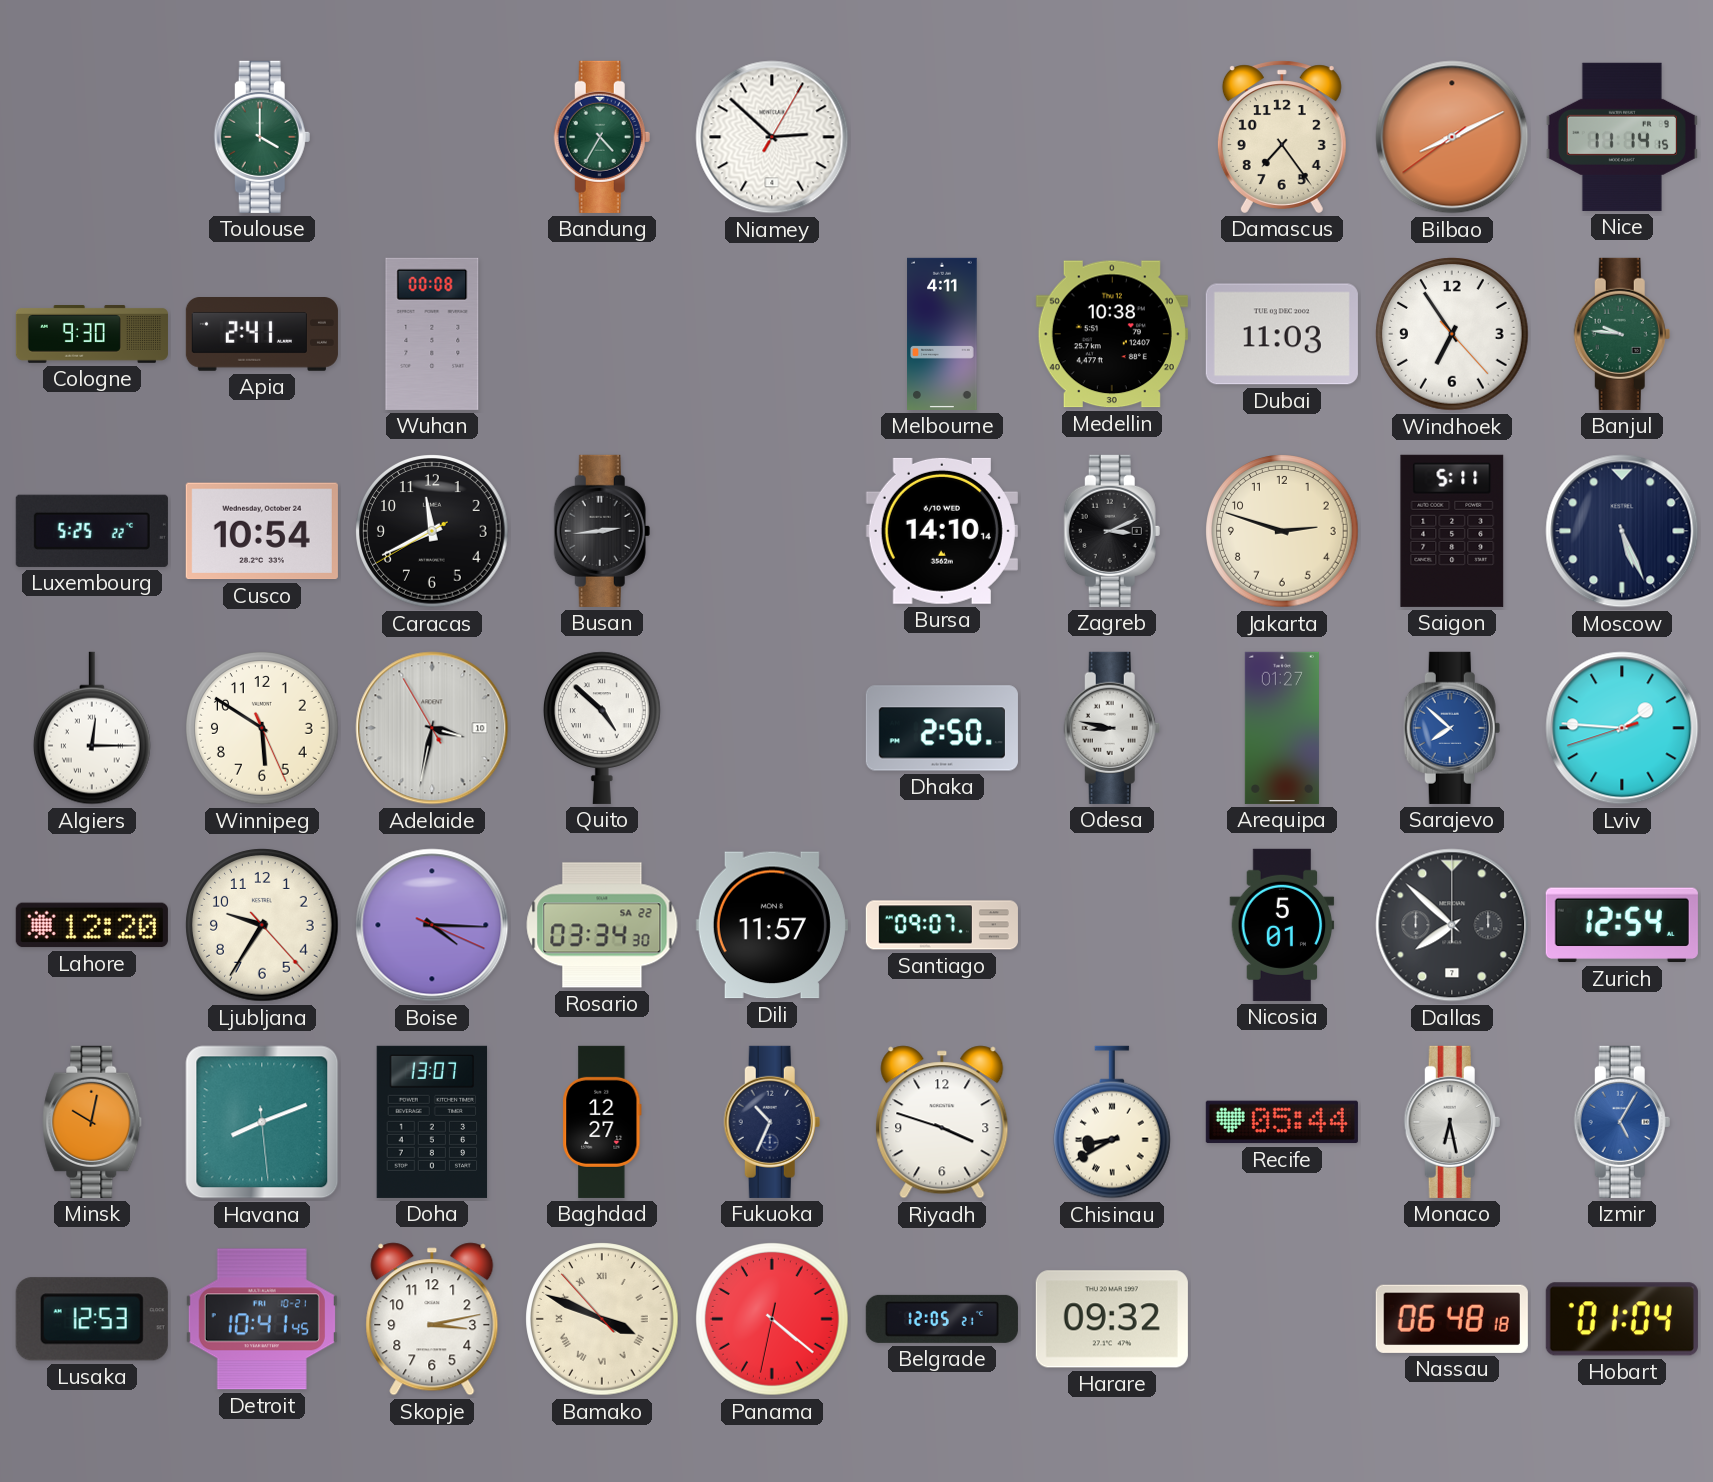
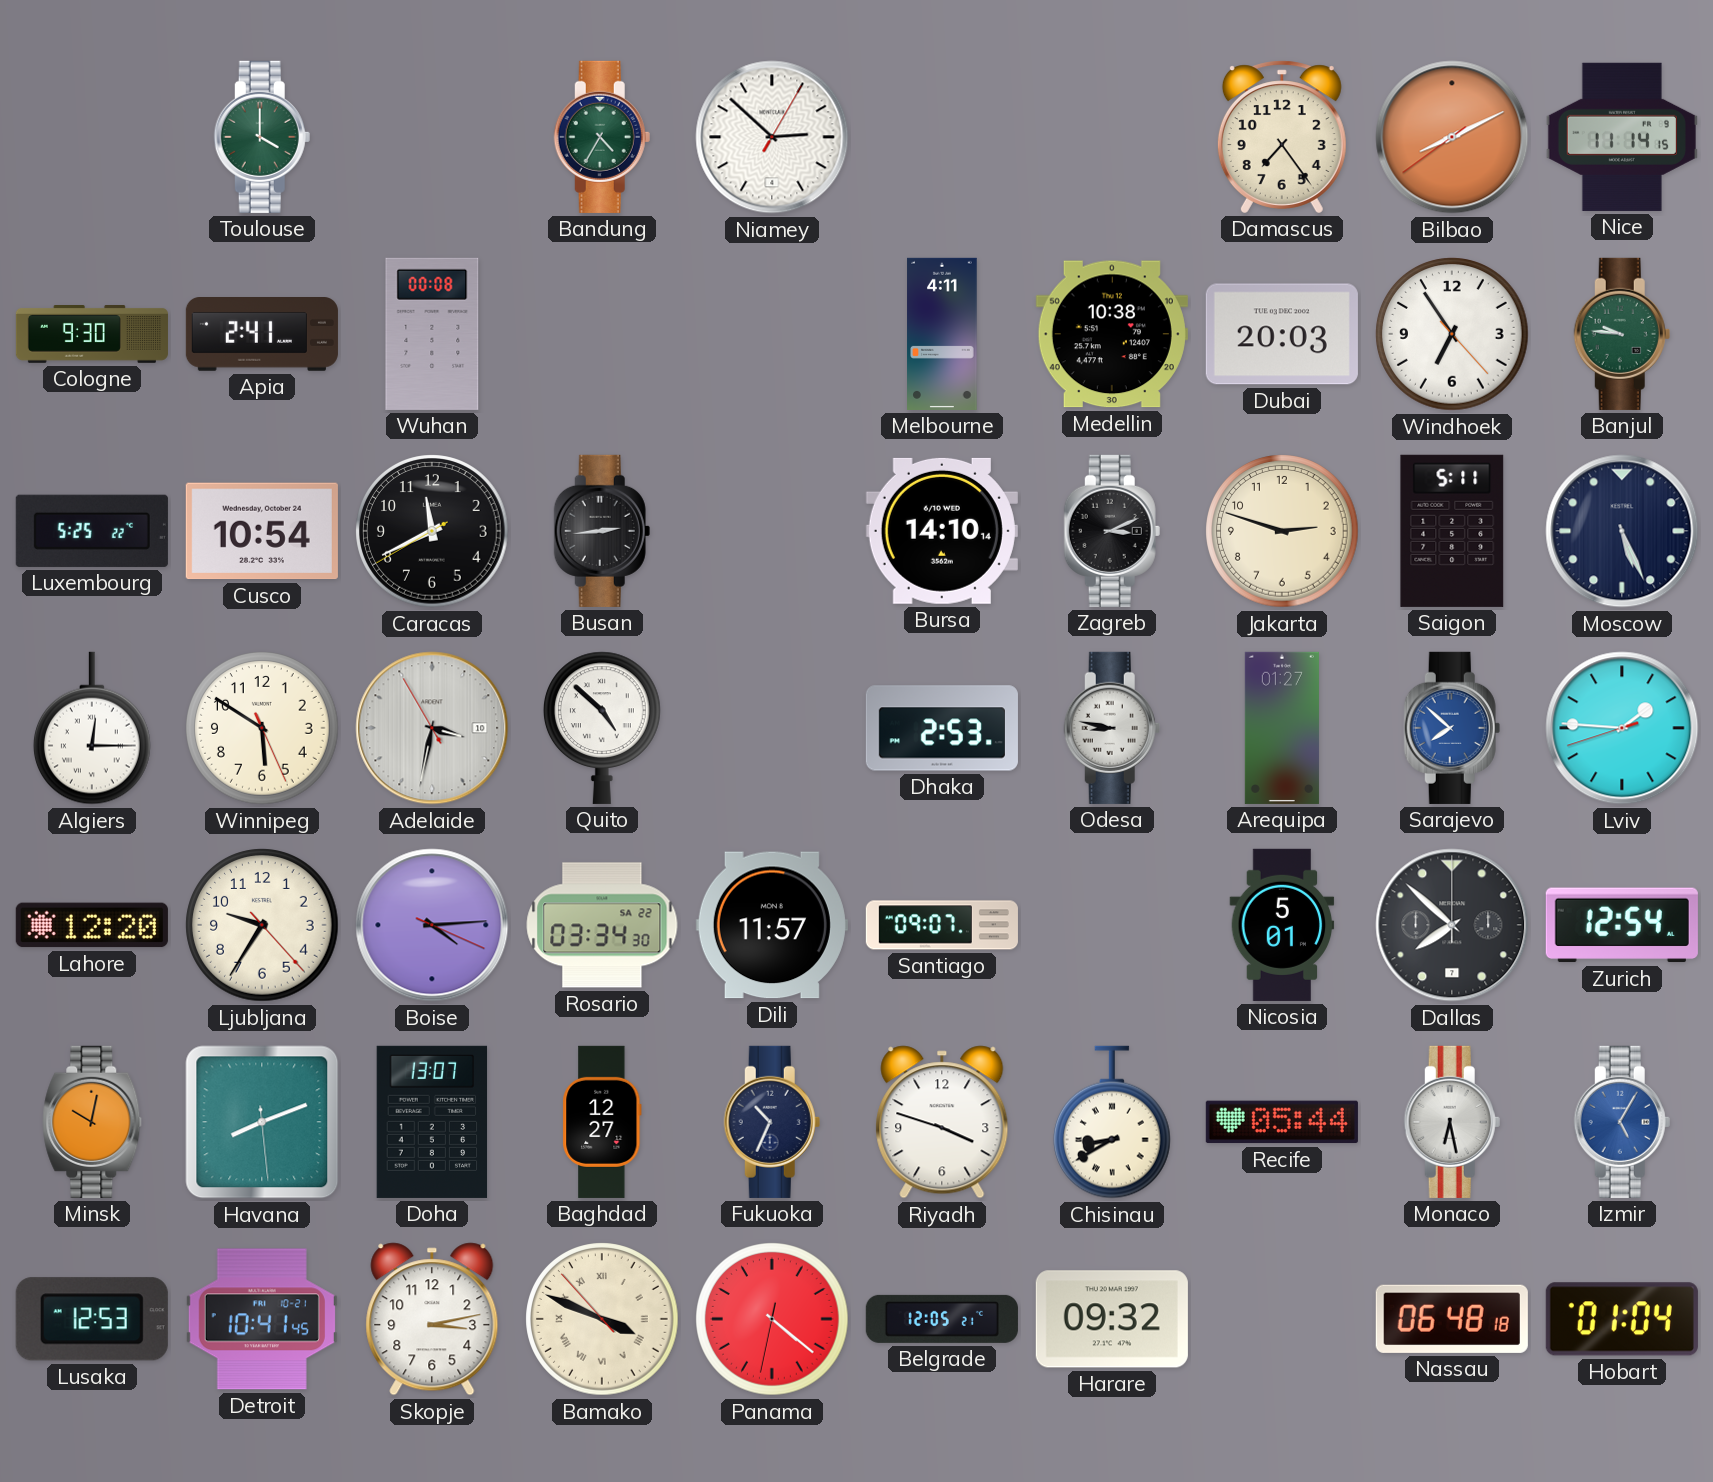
Dubai: 11:03 -> 20:03 (1282, 334)
Dhaka: 2:50 -> 2:53 (942, 728)
Boise: 4:15 -> 4:14 (432, 925)
